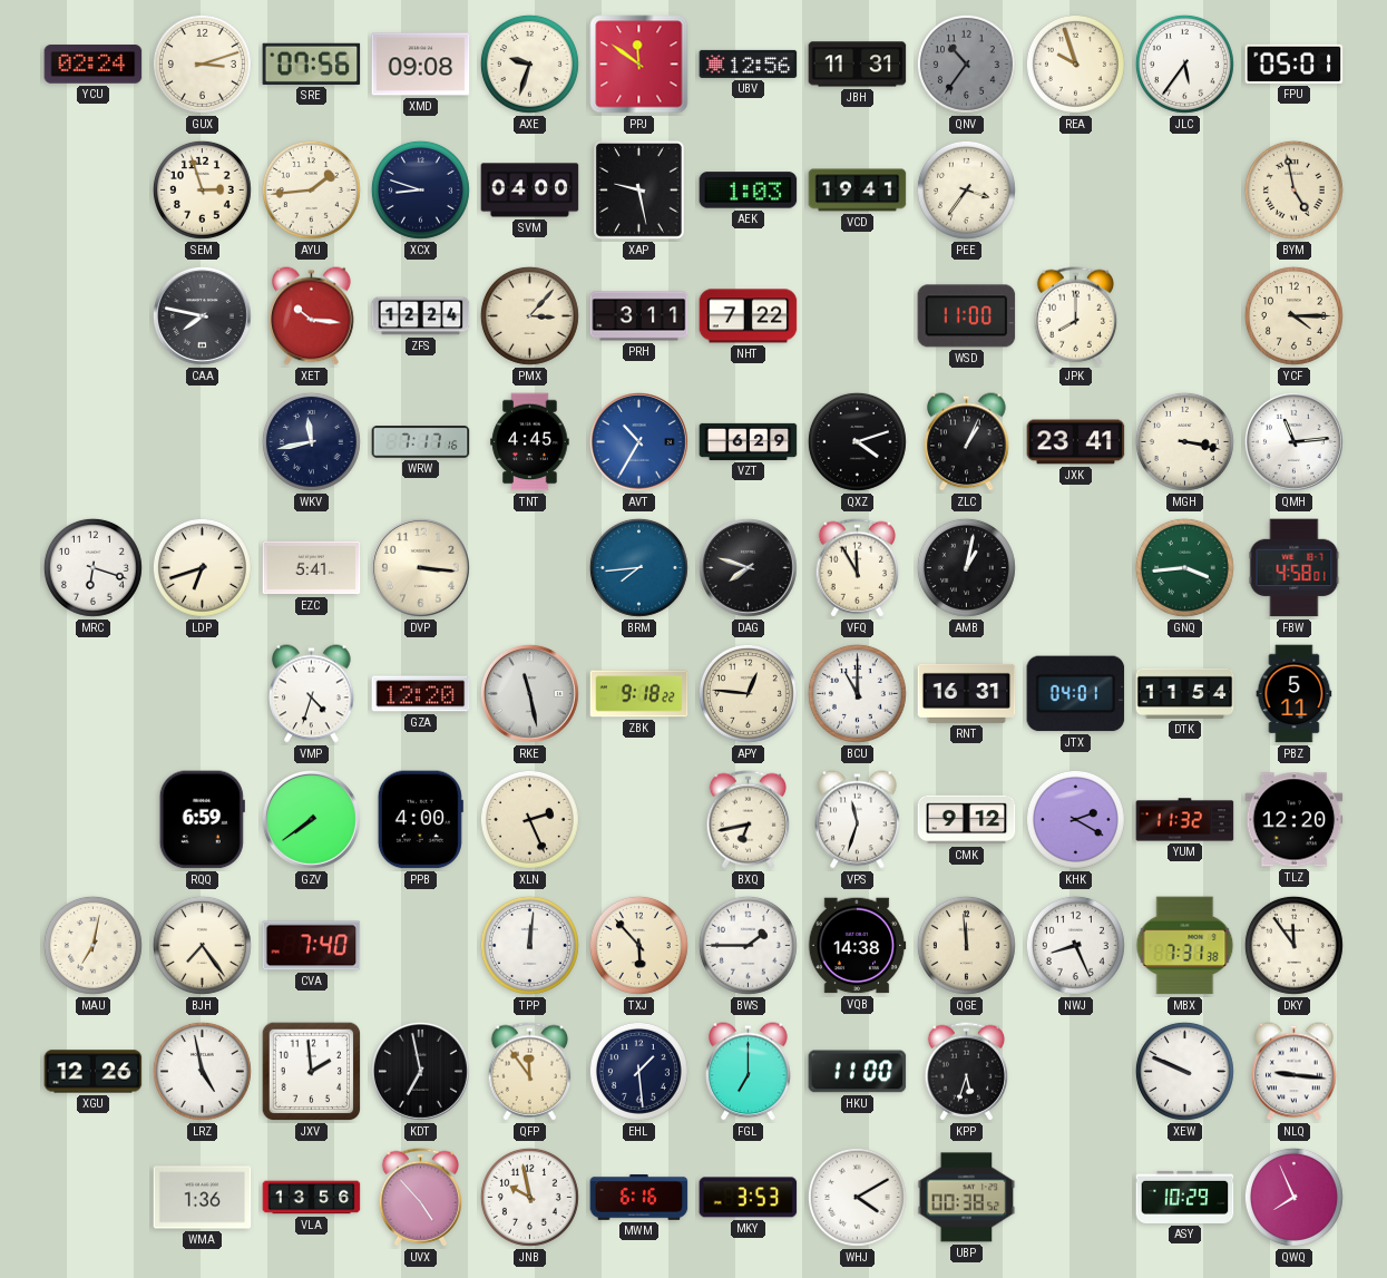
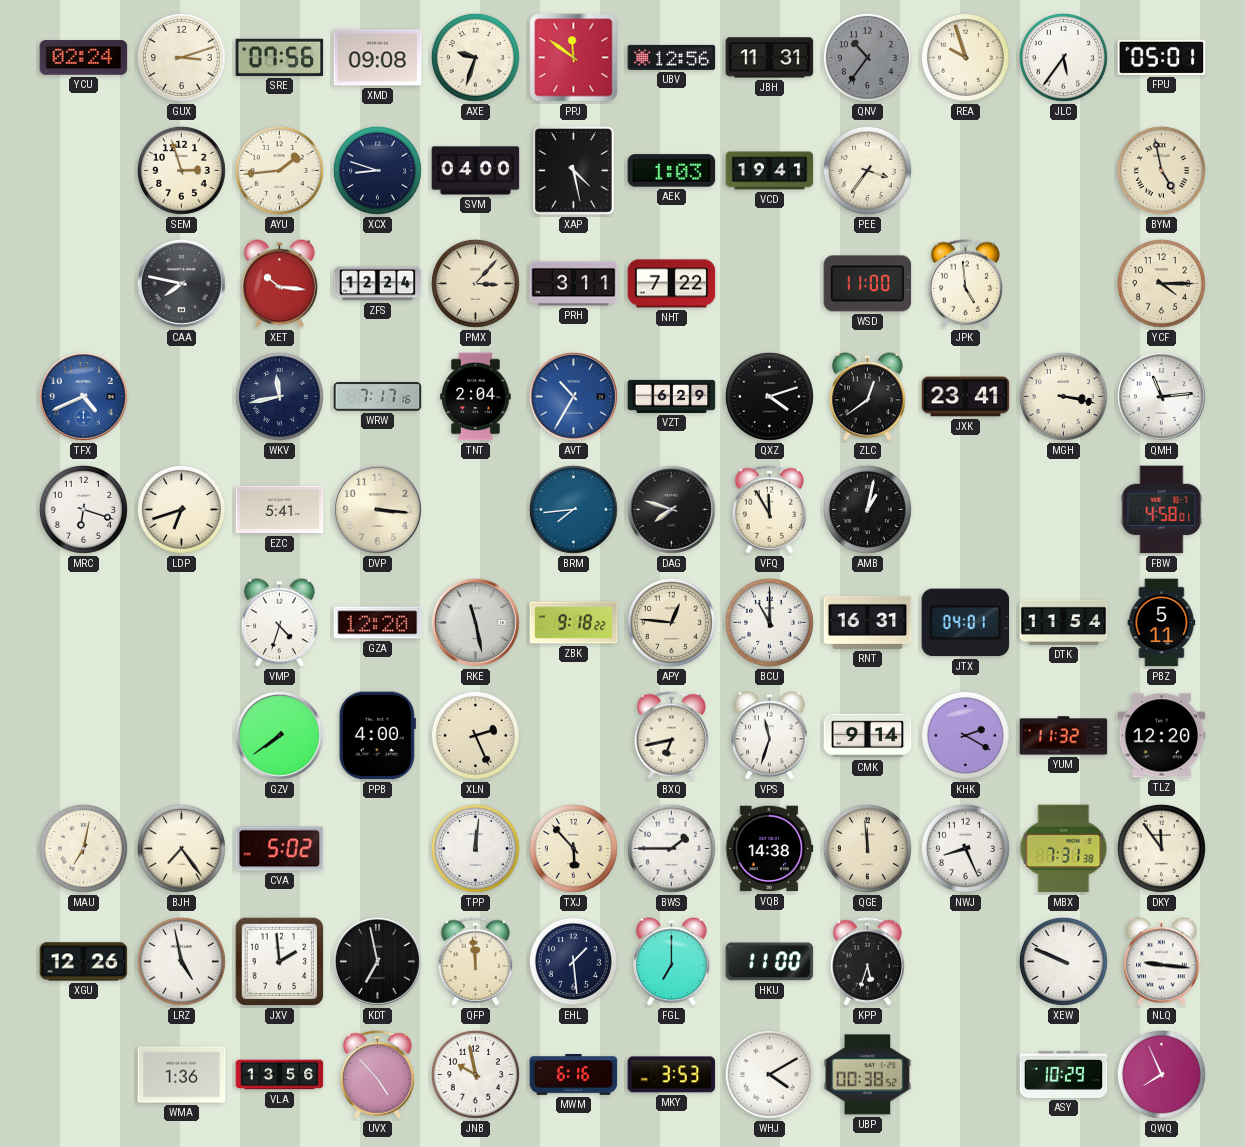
XAP: 9:28 -> 4:28 (574, 171)
JPK: 8:00 -> 4:59 (966, 284)
TFX: none -> 4:41 (83, 396)
TNT: 4:45 -> 2:04 (476, 397)
ZLC: 1:04 -> 12:39 (868, 397)
GNQ: 3:44 -> none (1184, 567)
RQQ: 6:59 -> none (202, 820)
CMK: 9:12 -> 9:14 (868, 736)
CVA: 7:40 -> 5:02 (280, 849)
QFP: 11:54 -> 11:59 (476, 962)
